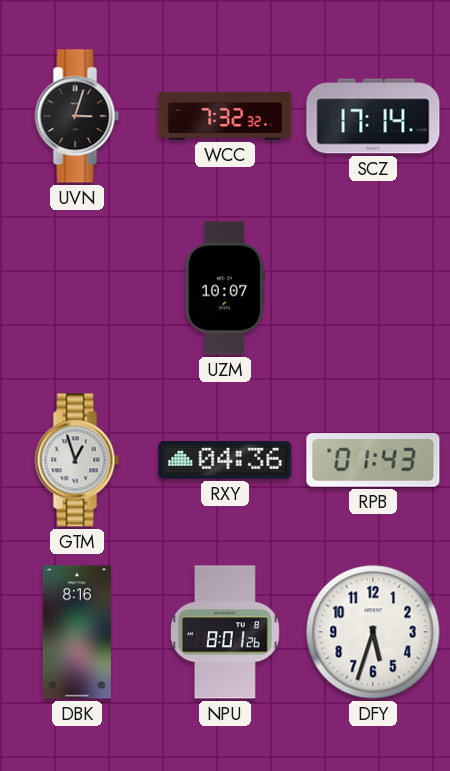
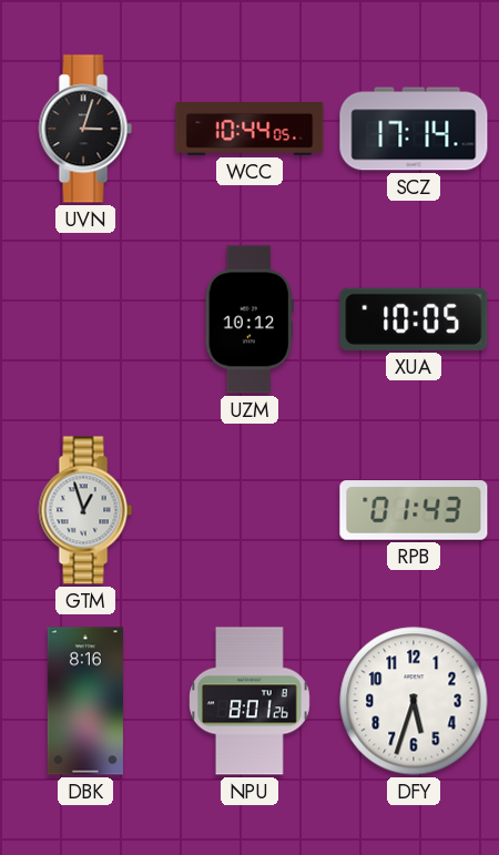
WCC: 7:32 -> 10:44 (249, 129)
UZM: 10:07 -> 10:12 (249, 319)
XUA: none -> 10:05 (414, 319)
RXY: 04:36 -> none (225, 460)
